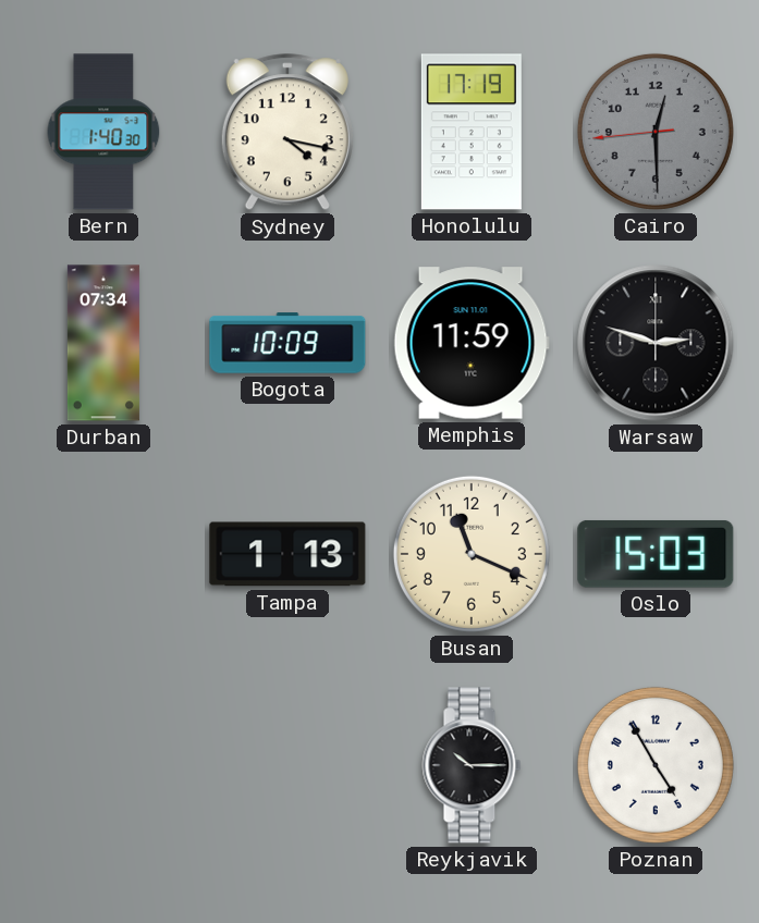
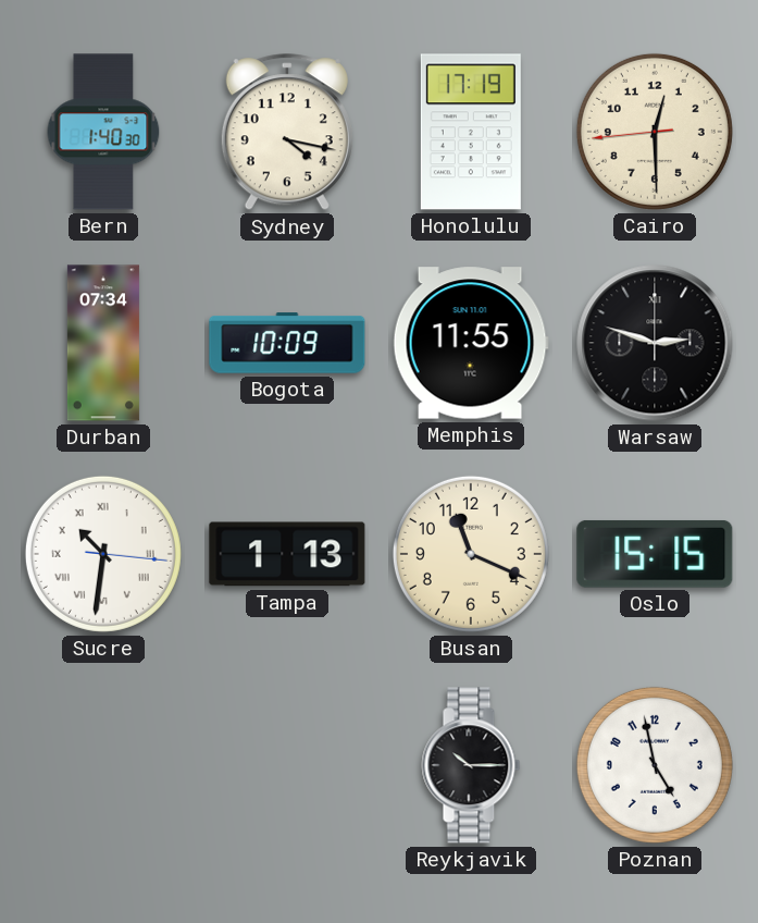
Cairo dial: grey -> cream (655, 132)
Memphis: 11:59 -> 11:55 (471, 343)
Sucre: none -> 10:31 (103, 554)
Oslo: 15:03 -> 15:15 (655, 554)
Poznan: 4:55 -> 4:58 (655, 765)
